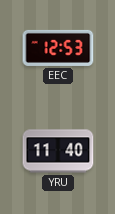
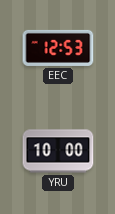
YRU: 11:40 -> 10:00 (58, 151)
